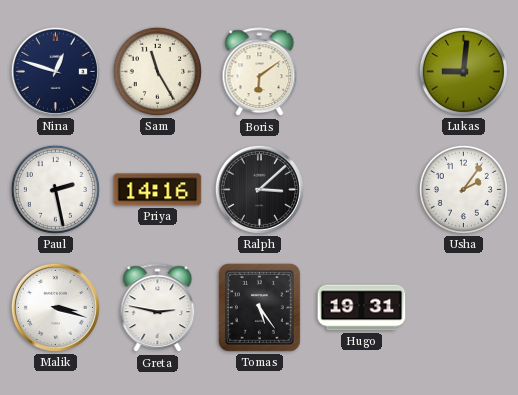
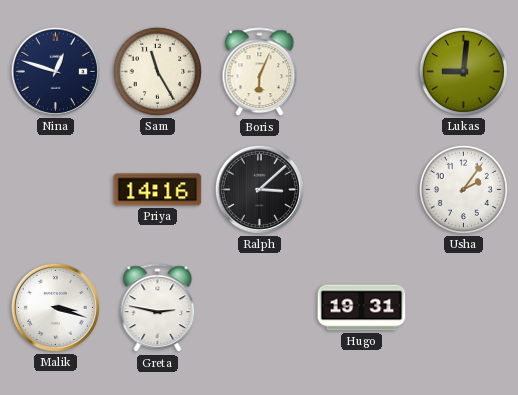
Boris: 6:09 -> 6:04 (260, 72)
Paul: 2:28 -> none (55, 189)
Tomas: 5:24 -> none (259, 307)
